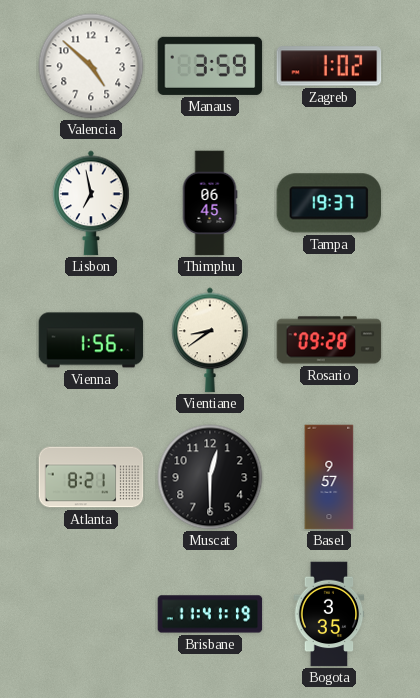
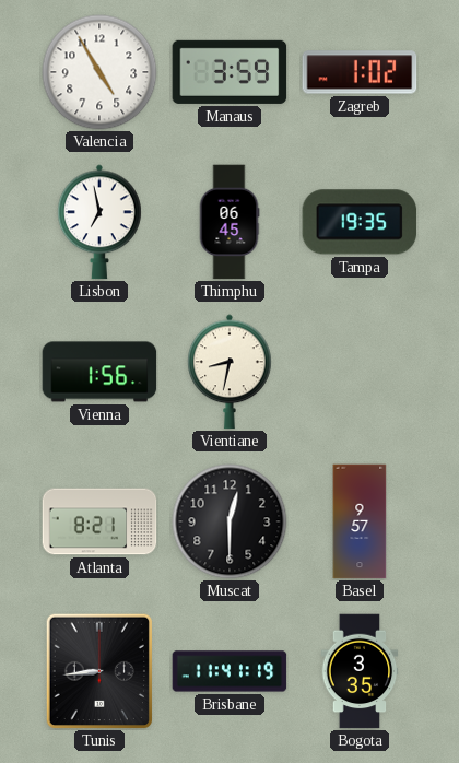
Valencia: 4:52 -> 4:55 (99, 72)
Tampa: 19:37 -> 19:35 (360, 222)
Vientiane: 8:39 -> 8:32 (229, 372)
Rosario: 09:28 -> none (329, 340)
Tunis: none -> 8:44 (98, 670)
